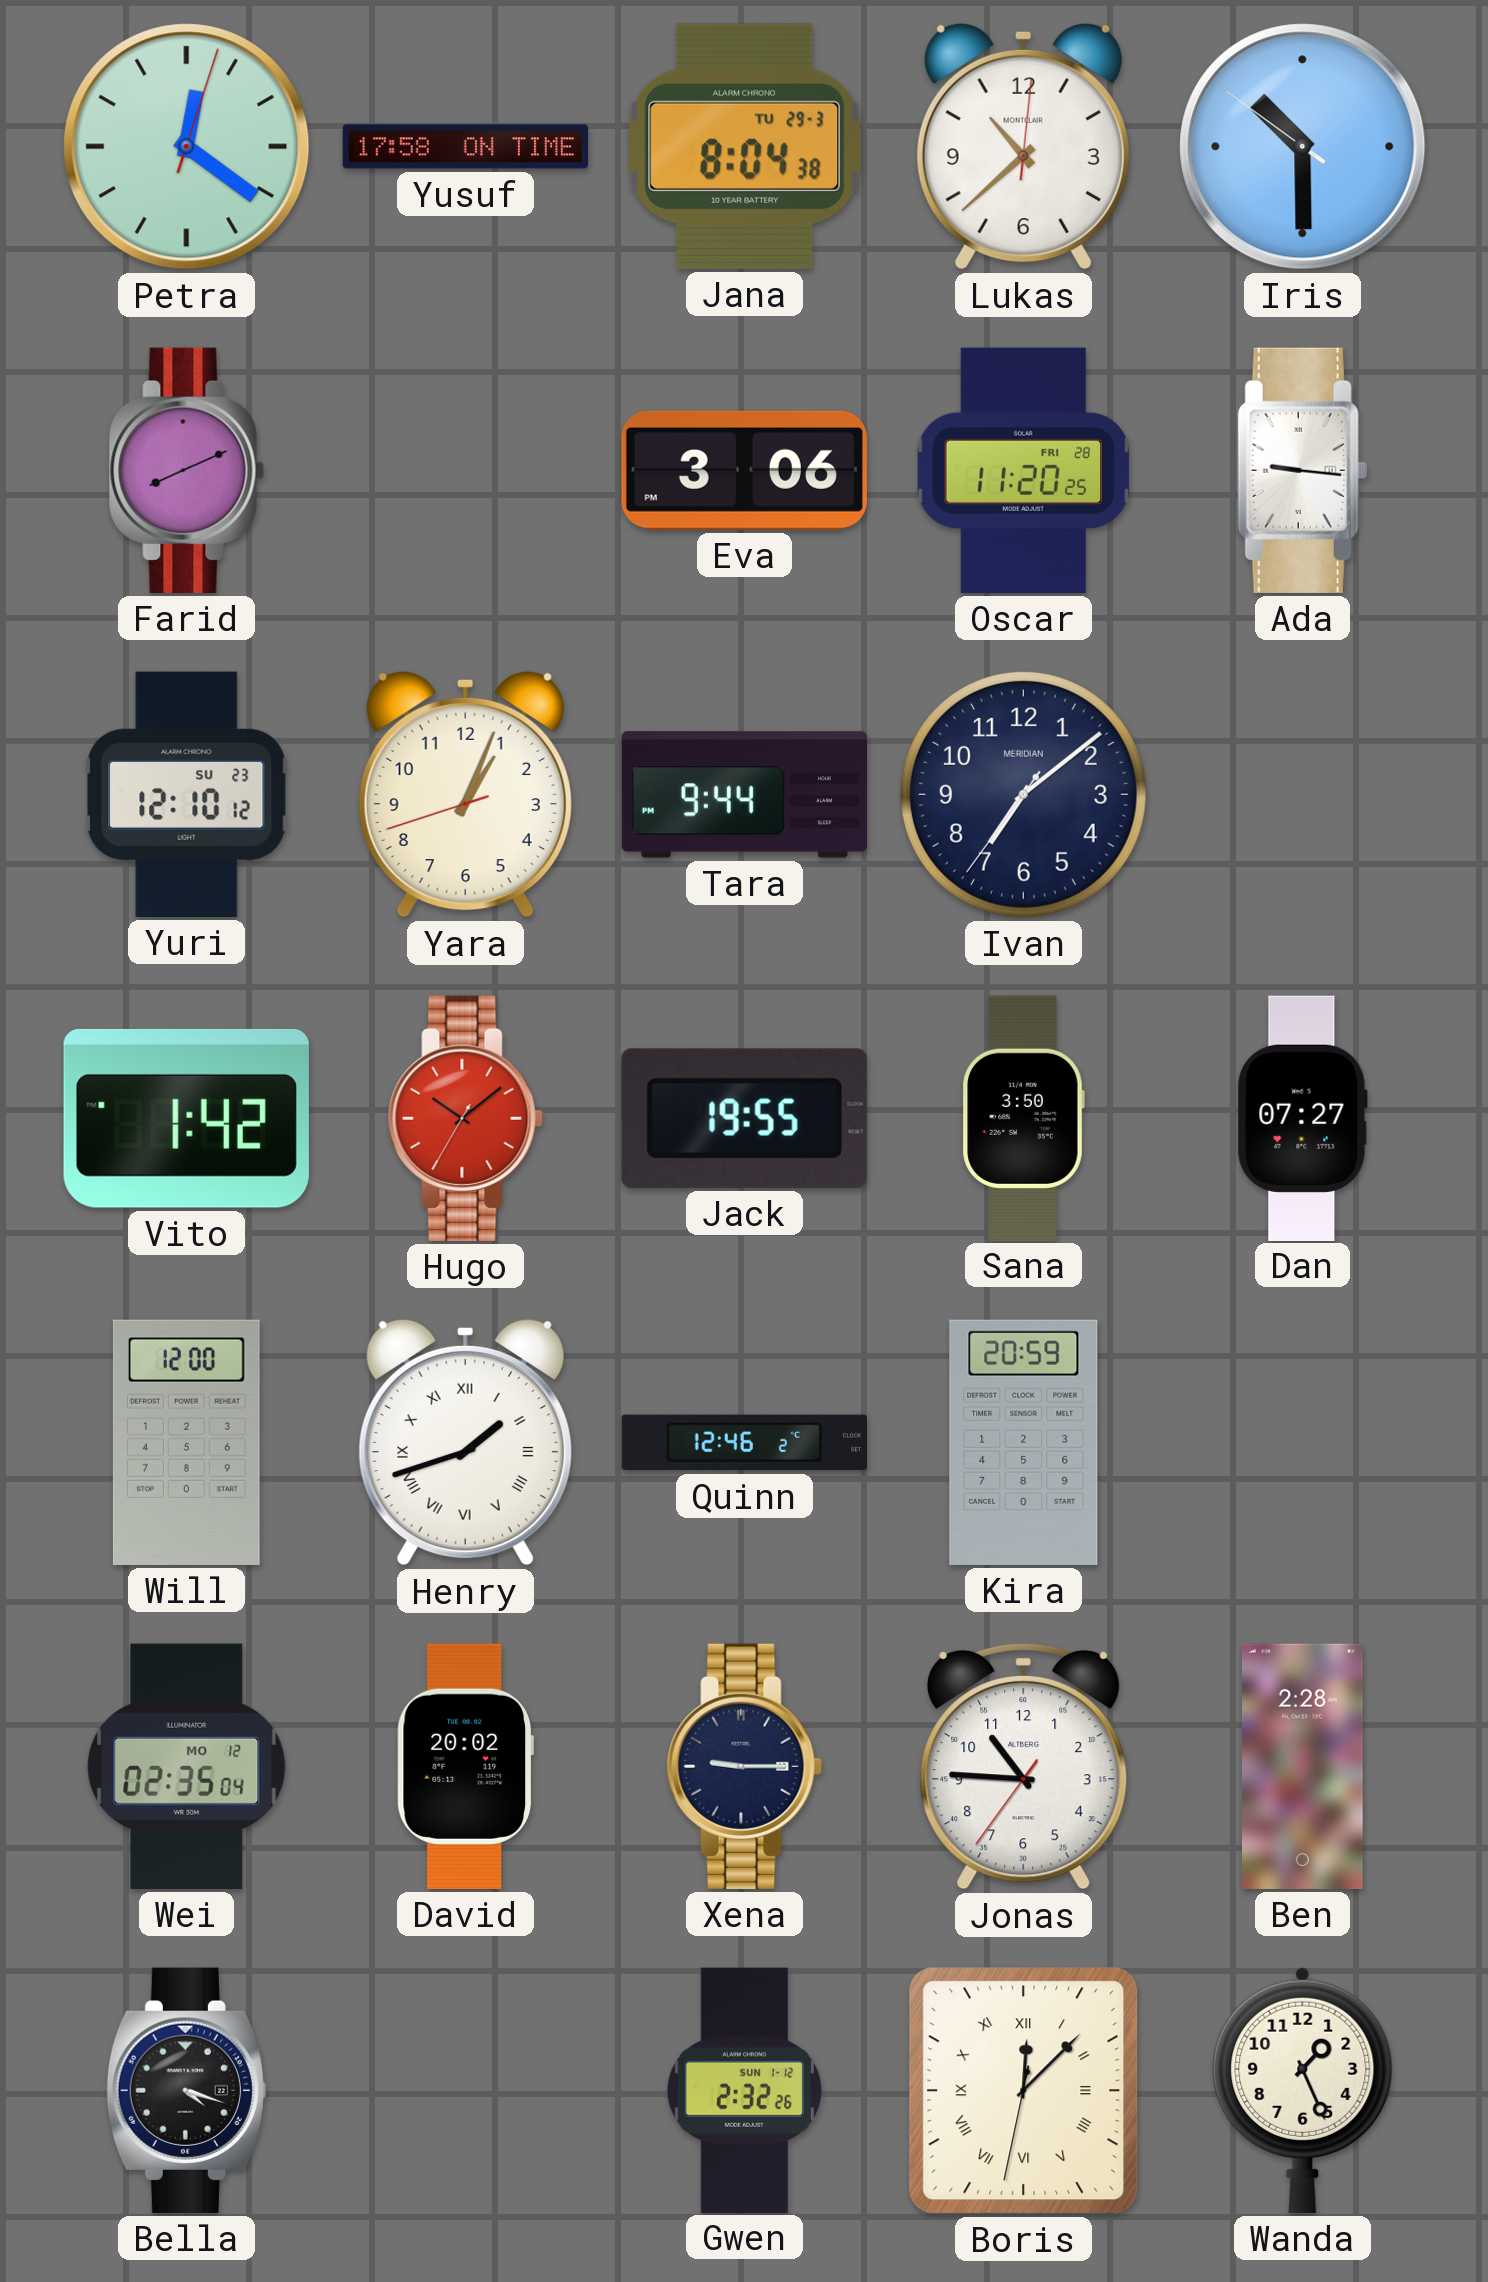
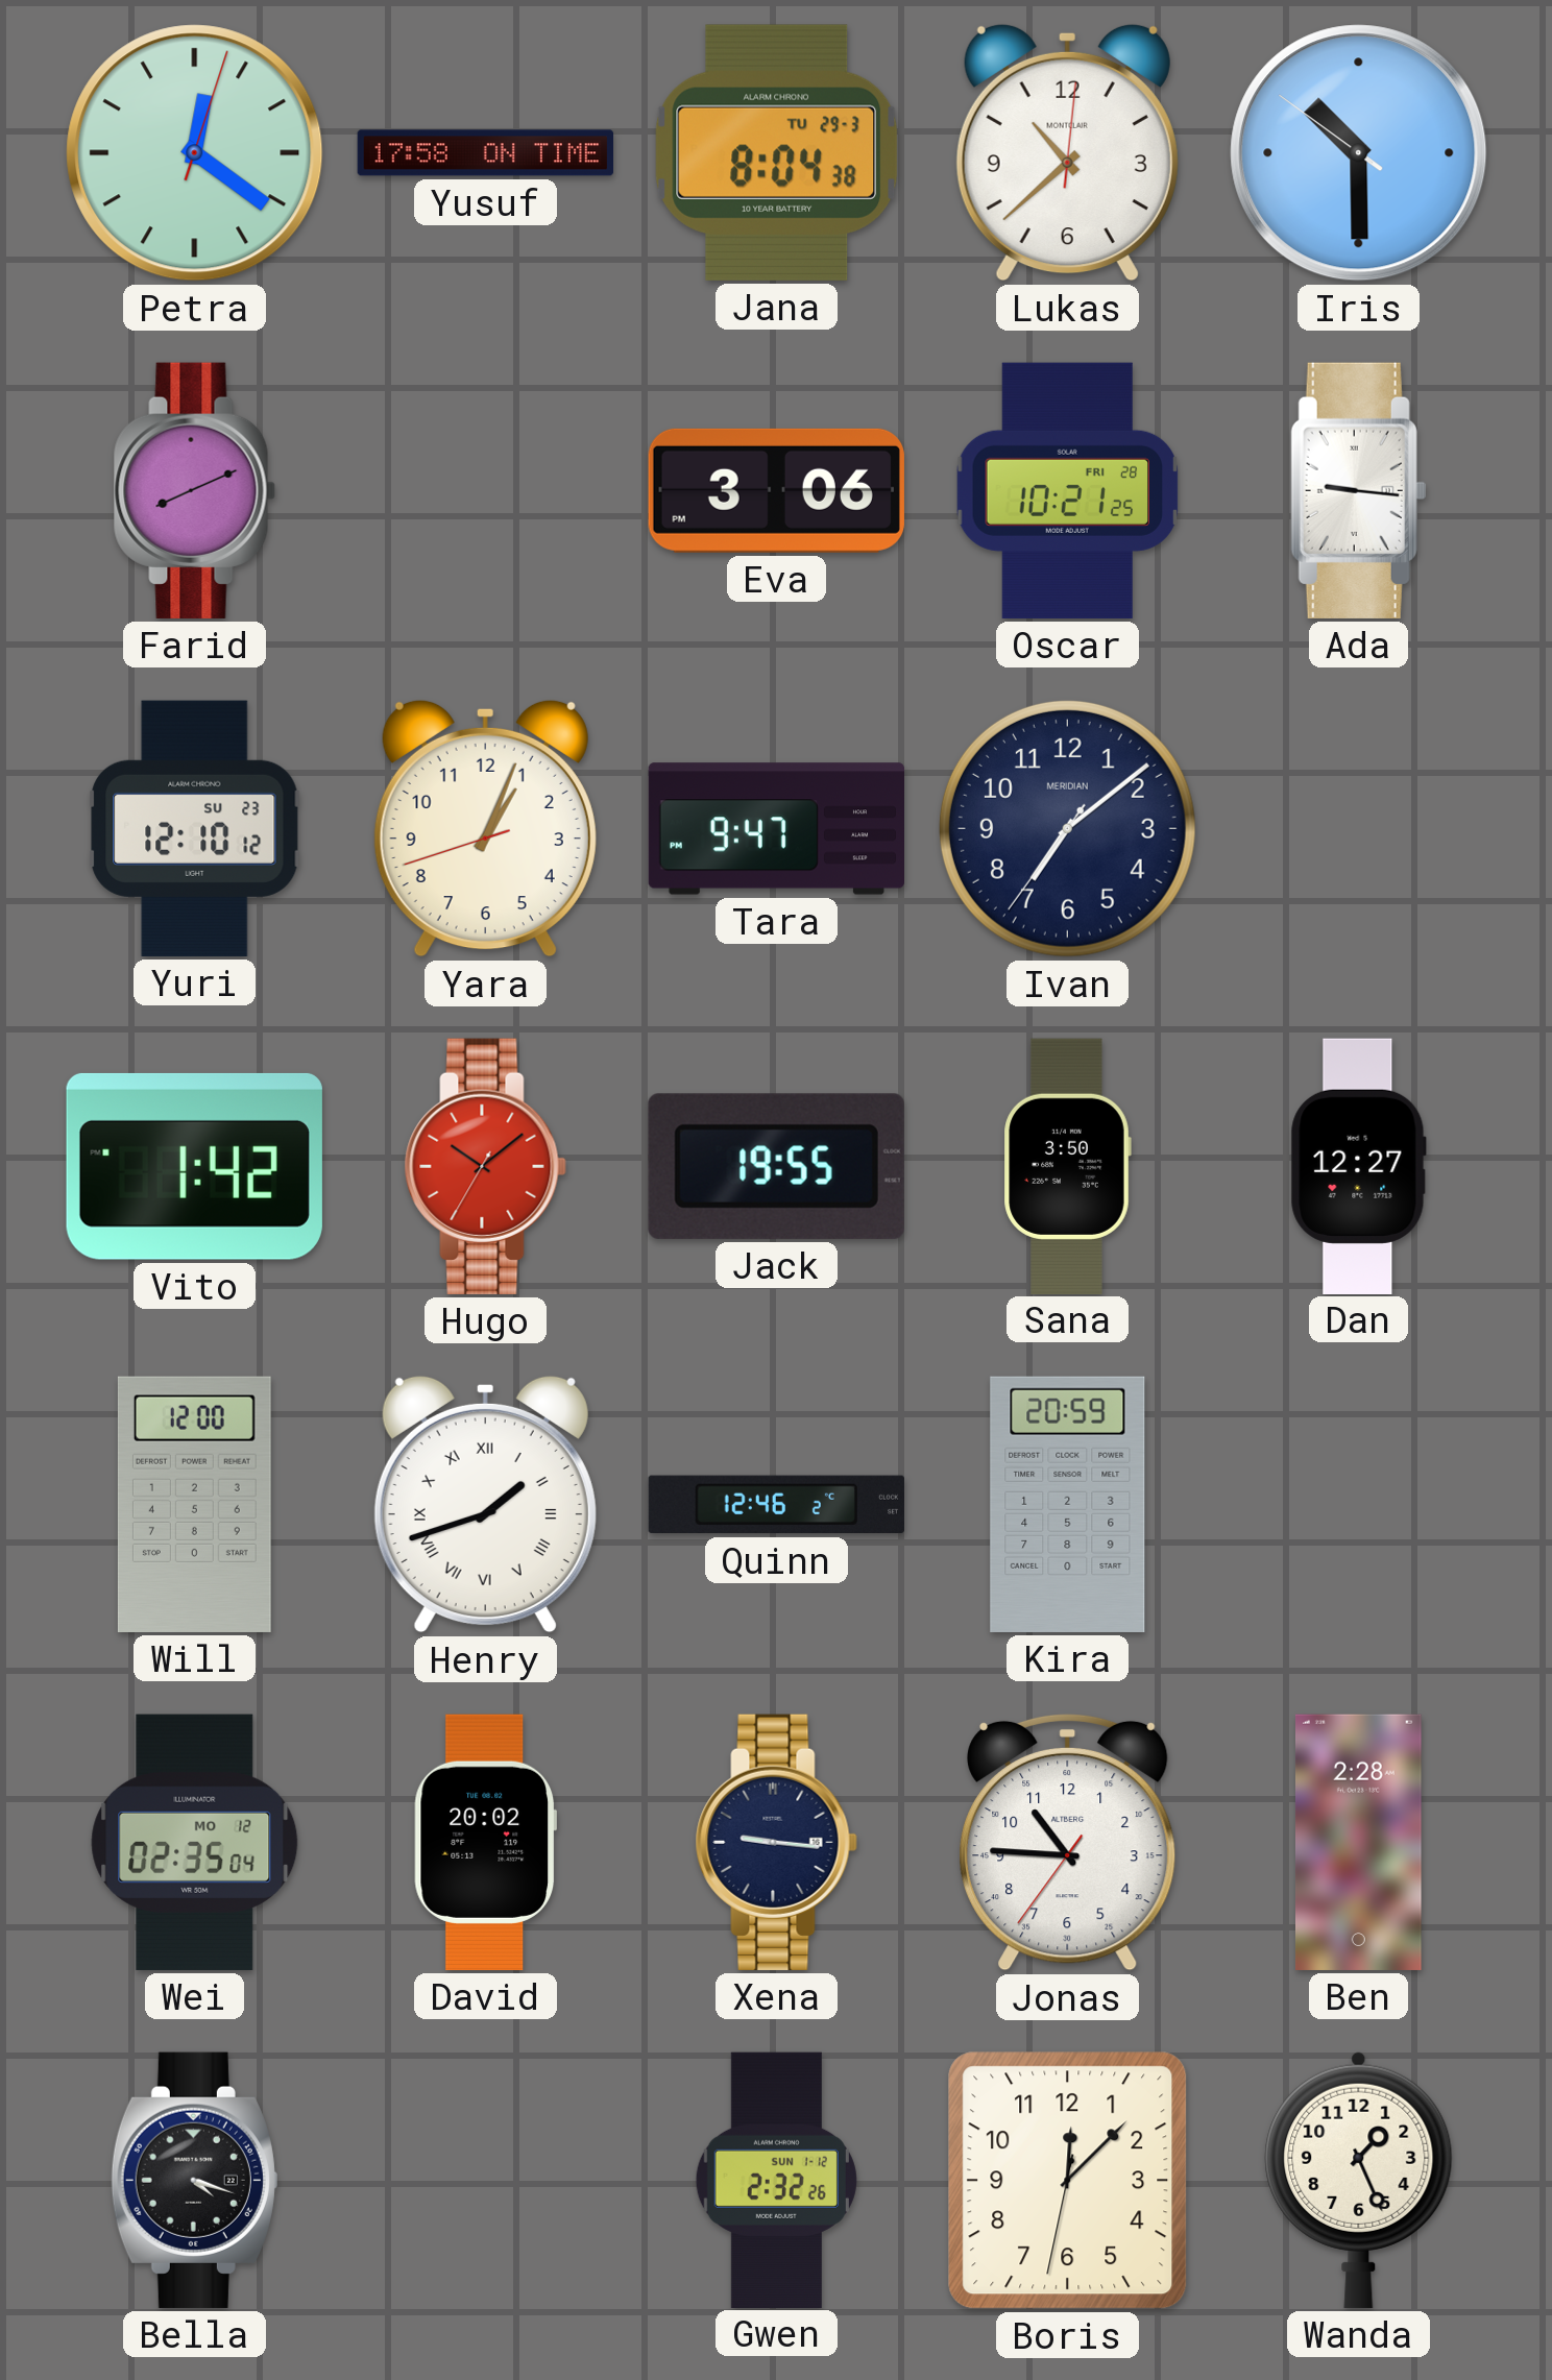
Oscar: 11:20 -> 10:21 (1068, 490)
Tara: 9:44 -> 9:47 (776, 829)
Dan: 07:27 -> 12:27 (1358, 1166)
Xena: 9:15 -> 9:16 (776, 1842)
Boris numerals: Roman -> Arabic (1068, 2181)
